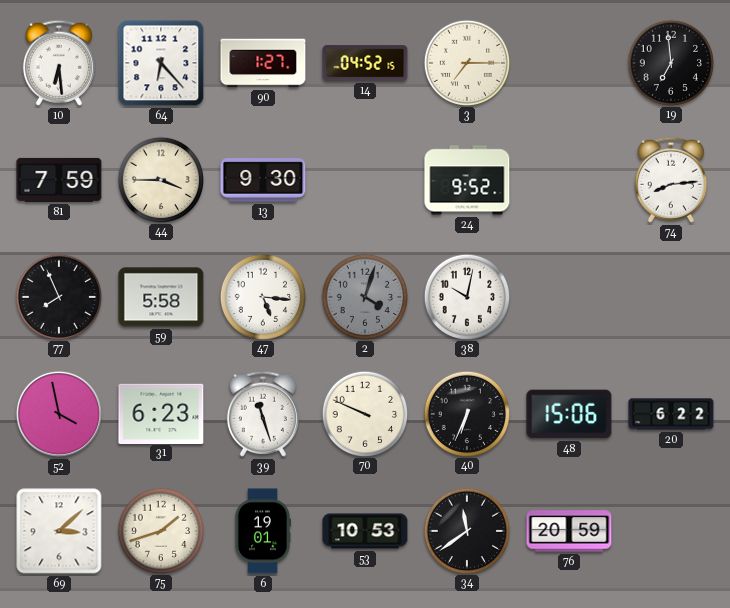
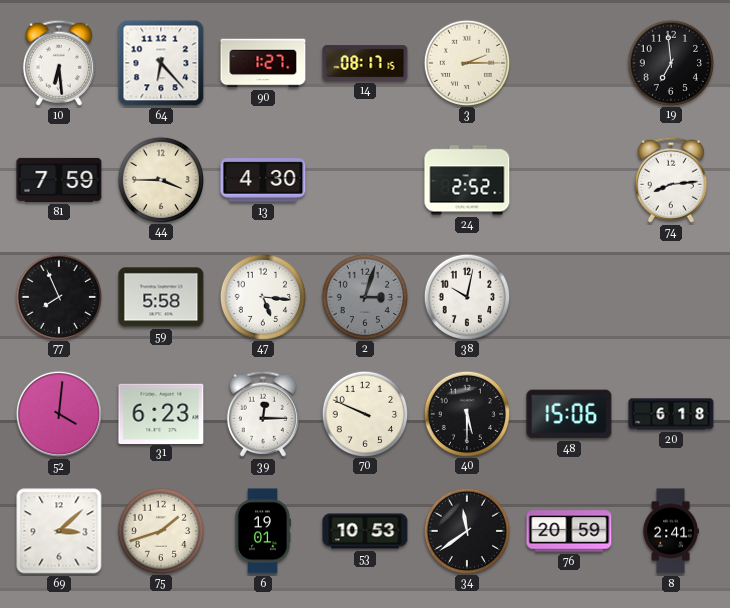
14: 04:52 -> 08:17 (365, 63)
3: 7:15 -> 2:15 (466, 62)
13: 9:30 -> 4:30 (263, 180)
24: 9:52 -> 2:52 (467, 180)
2: 4:03 -> 3:03 (364, 296)
52: 3:58 -> 4:01 (59, 414)
39: 11:27 -> 12:15 (263, 414)
40: 6:34 -> 5:30 (466, 413)
20: 6:22 -> 6:18 (671, 414)
8: none -> 2:41 (671, 531)
